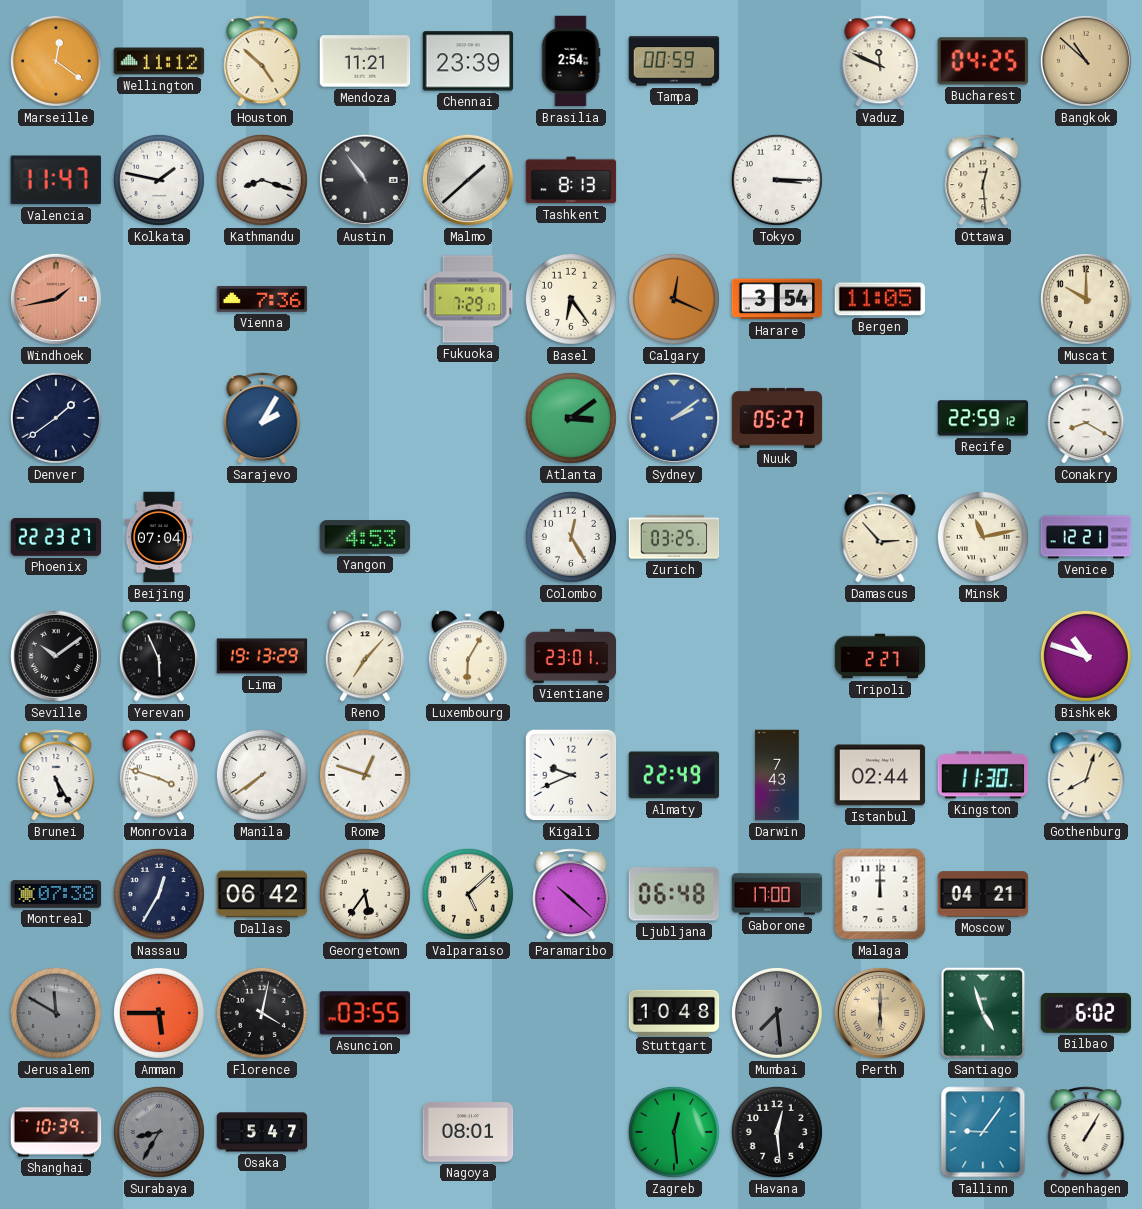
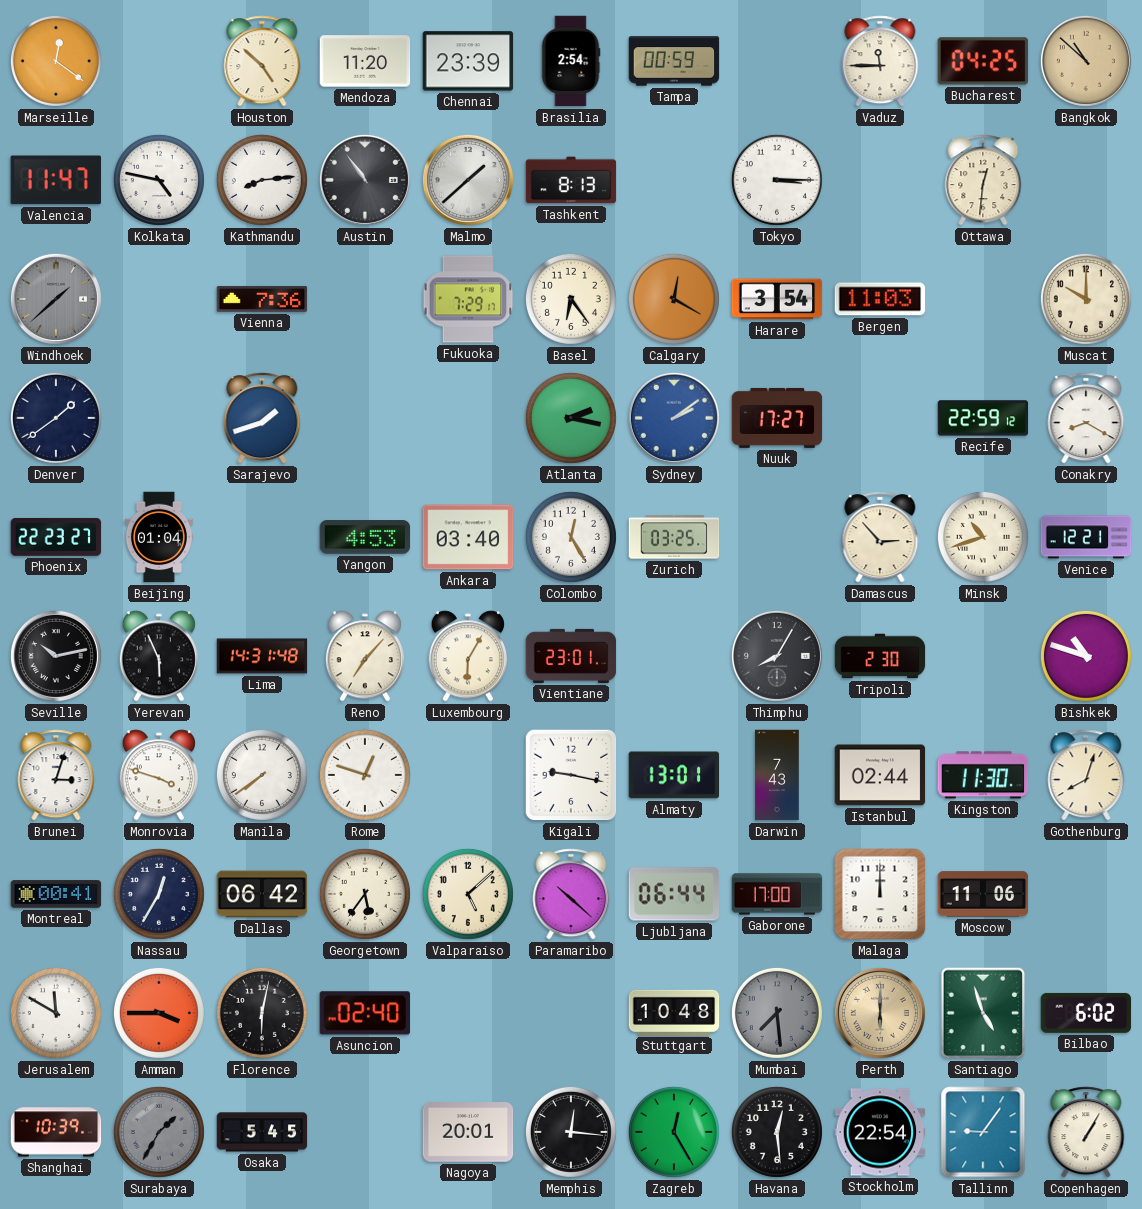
Wellington: 11:12 -> none (159, 61)
Mendoza: 11:21 -> 11:20 (365, 61)
Vaduz: 11:49 -> 11:45 (880, 61)
Kolkata: 1:47 -> 4:47 (159, 180)
Kathmandu: 8:18 -> 8:14 (262, 180)
Ottawa: 12:29 -> 12:31 (983, 180)
Windhoek: 1:43 -> 1:38 (56, 299)
Windhoek dial: salmon -> grey (56, 299)
Calgary: 12:19 -> 12:20 (674, 299)
Bergen: 11:05 -> 11:03 (880, 299)
Sarajevo: 2:05 -> 1:42 (262, 418)
Atlanta: 3:09 -> 2:17 (571, 418)
Nuuk: 05:27 -> 17:27 (777, 418)
Beijing: 07:04 -> 01:04 (159, 537)
Ankara: none -> 03:40 (468, 537)
Minsk: 11:13 -> 10:42 (983, 537)
Seville: 10:09 -> 10:13 (56, 656)
Lima: 19:13 -> 14:31 (262, 656)
Thimphu: none -> 8:05 (777, 656)
Tripoli: 2:27 -> 2:30 (880, 656)
Brunei: 5:25 -> 3:03 (56, 775)
Kigali: 9:41 -> 9:17 (571, 775)
Almaty: 22:49 -> 13:01 (674, 775)
Montreal: 07:38 -> 00:41 (56, 894)
Ljubljana: 06:48 -> 06:44 (674, 894)
Moscow: 04:21 -> 11:06 (983, 894)
Jerusalem dial: grey -> white (56, 1013)
Amman: 5:45 -> 3:45 (159, 1013)
Florence: 4:02 -> 6:02 (262, 1013)
Asuncion: 03:55 -> 02:40 (365, 1013)
Surabaya: 8:35 -> 1:35 (159, 1132)
Osaka: 5:47 -> 5:45 (262, 1132)
Nagoya: 08:01 -> 20:01 (468, 1132)
Memphis: none -> 12:16 (571, 1132)
Zagreb: 12:29 -> 12:25 (674, 1132)
Stockholm: none -> 22:54 (880, 1132)
